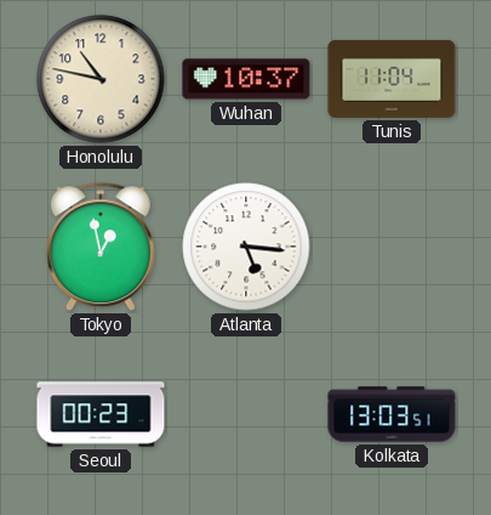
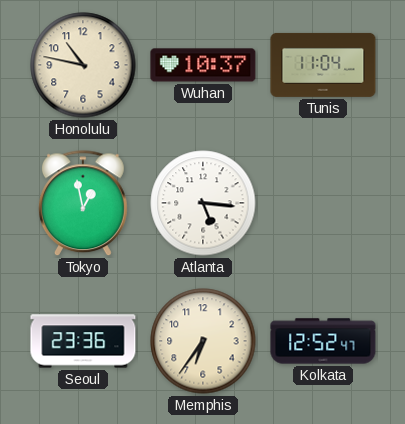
Seoul: 00:23 -> 23:36 (83, 341)
Memphis: none -> 6:36 (203, 341)
Kolkata: 13:03 -> 12:52 (323, 341)
